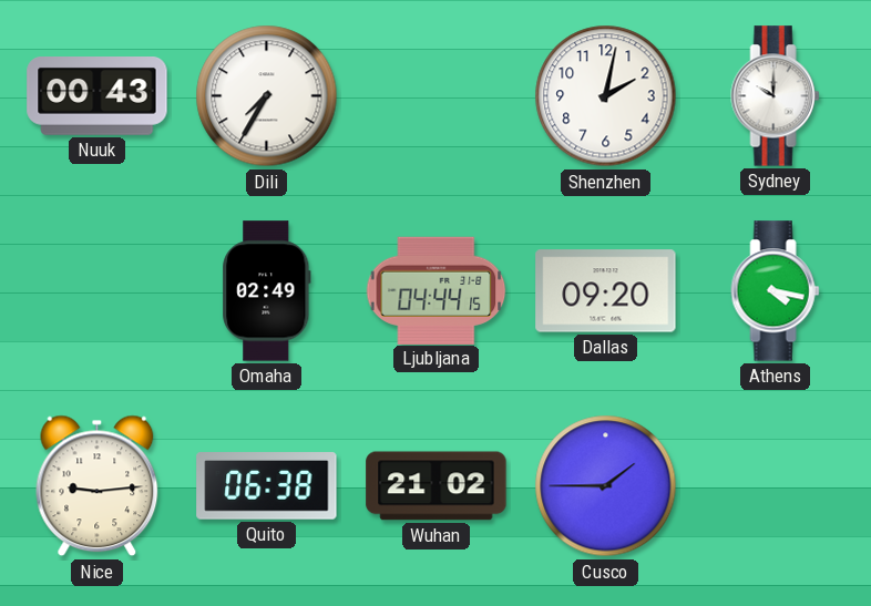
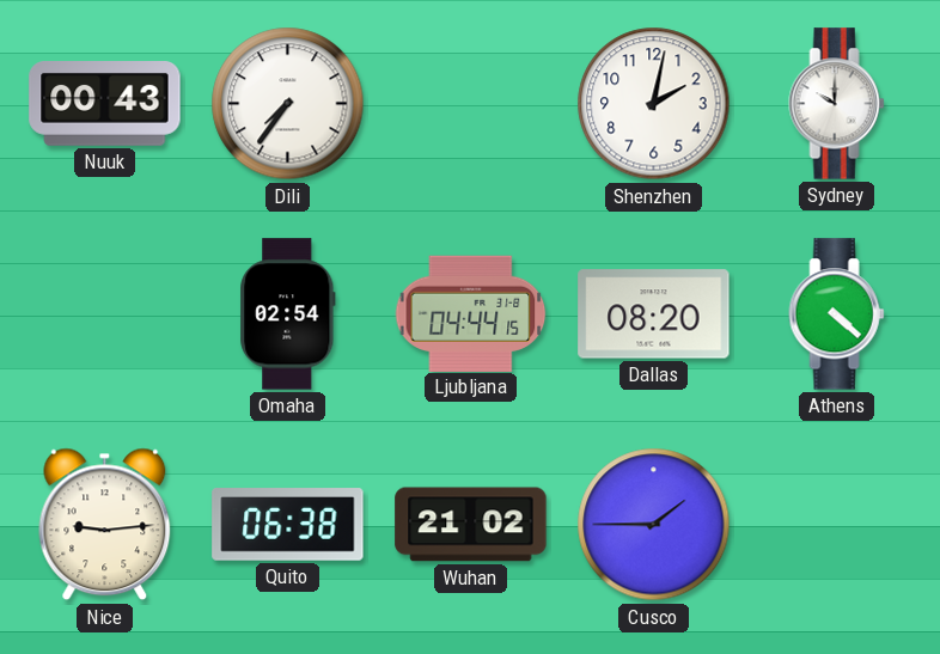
Dili: 7:35 -> 7:36 (288, 104)
Omaha: 02:49 -> 02:54 (288, 314)
Dallas: 09:20 -> 08:20 (654, 314)
Athens: 4:17 -> 4:22 (837, 314)
